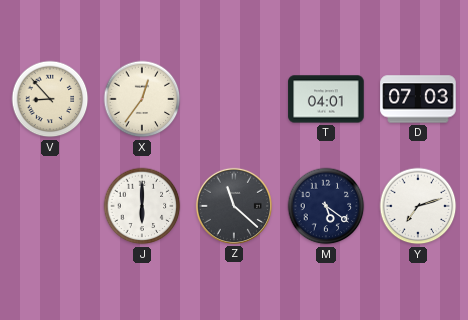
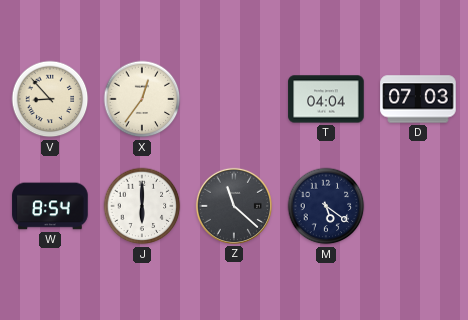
T: 04:01 -> 04:04 (326, 99)
W: none -> 8:54 (50, 206)
Y: 7:12 -> none (418, 206)
